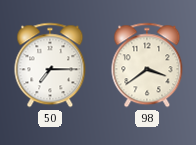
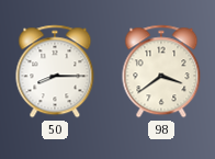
50: 7:15 -> 8:15 (55, 71)
